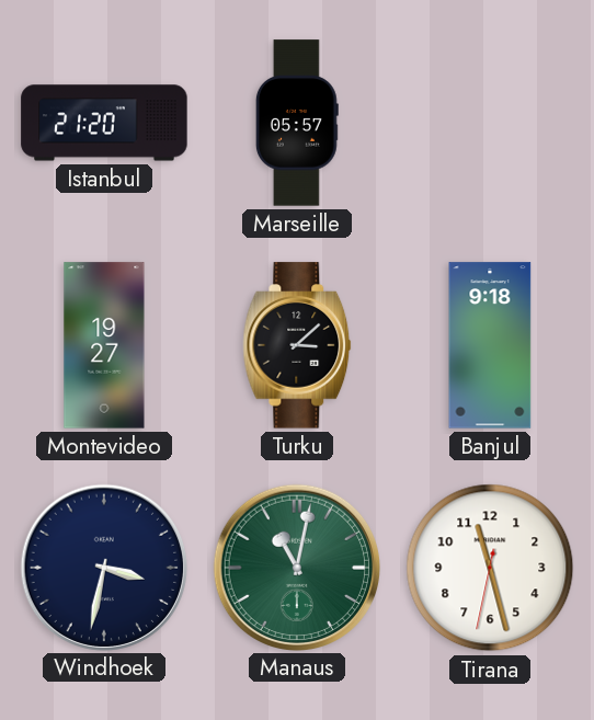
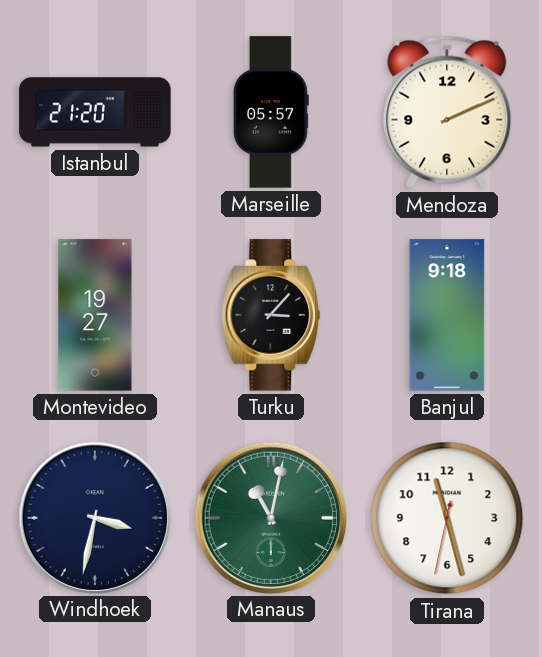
Mendoza: none -> 2:11 (447, 112)
Turku: 3:08 -> 3:07 (271, 315)
